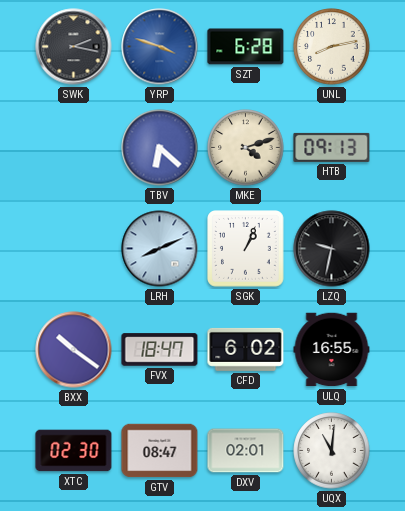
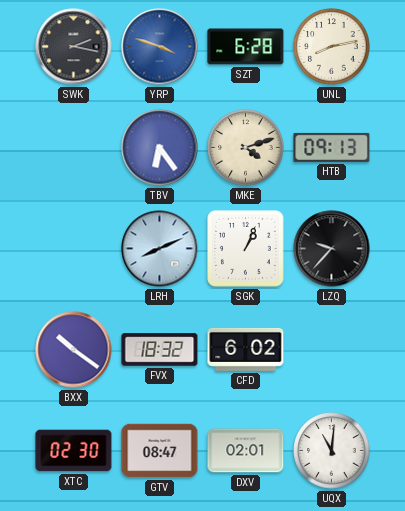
TBV: 6:22 -> 6:24 (160, 148)
LZQ: 9:32 -> 9:37 (332, 249)
FVX: 18:47 -> 18:32 (160, 350)
ULQ: 16:55 -> none (332, 350)
